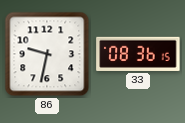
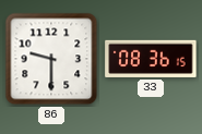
86: 9:32 -> 9:30 (51, 59)
